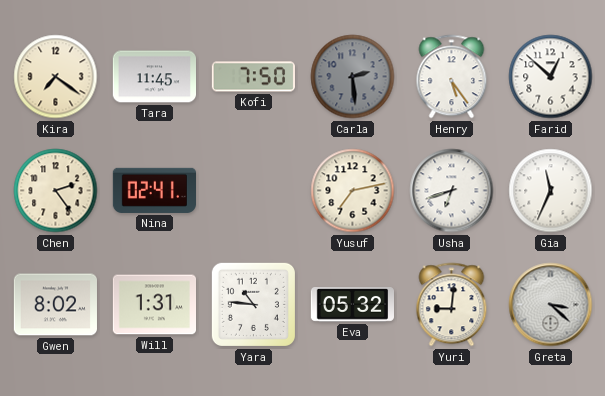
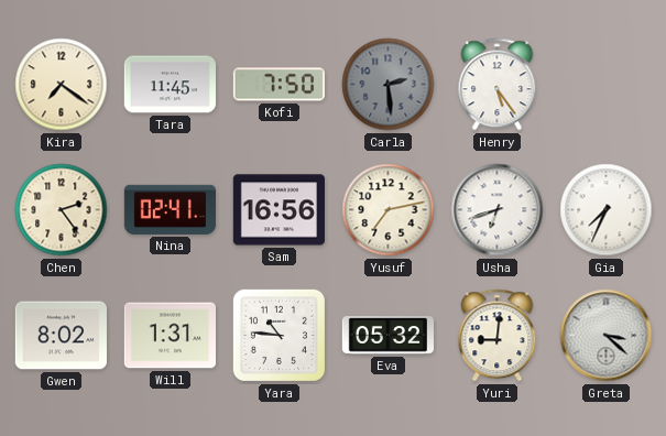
Farid: 12:52 -> none (551, 77)
Sam: none -> 16:56 (279, 210)
Gia: 11:34 -> 7:34 (607, 210)
